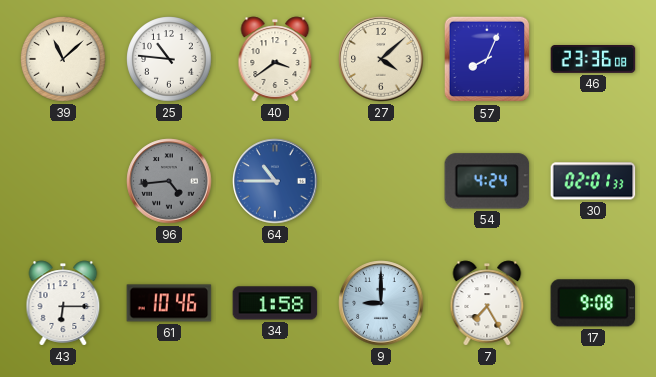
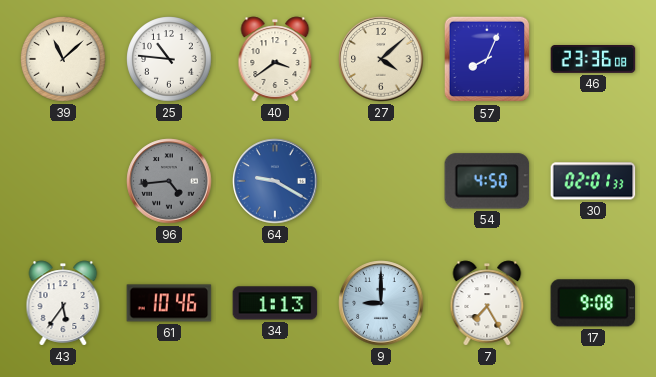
64: 10:45 -> 9:20 (275, 181)
54: 4:24 -> 4:50 (487, 181)
43: 6:15 -> 5:36 (63, 303)
34: 1:58 -> 1:13 (275, 303)
